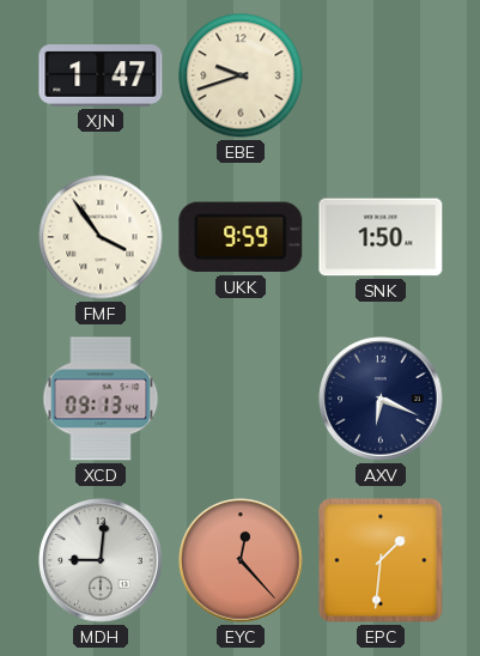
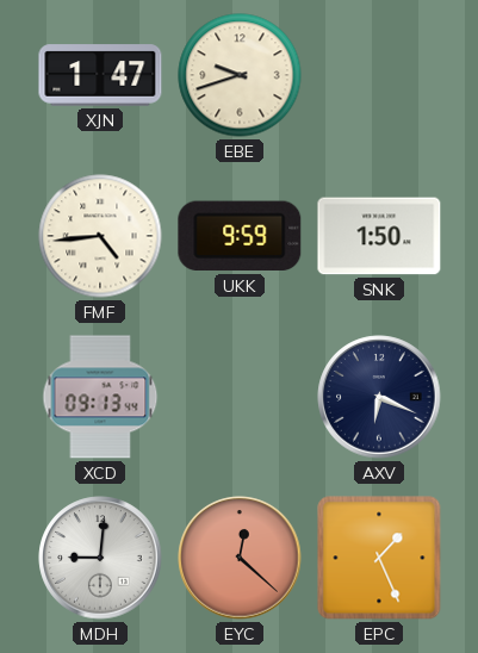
FMF: 3:54 -> 4:44 (100, 236)
EYC: 12:23 -> 12:22 (240, 558)
EPC: 1:31 -> 1:26 (379, 558)
